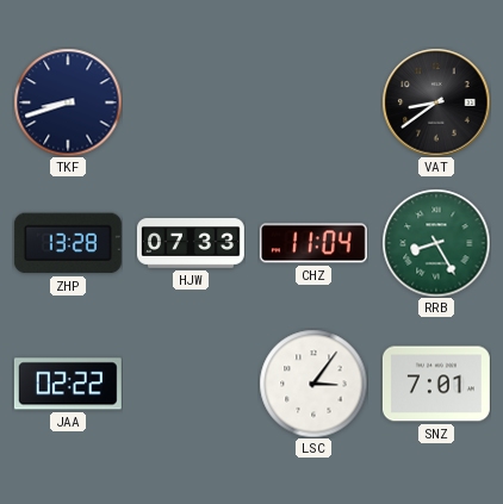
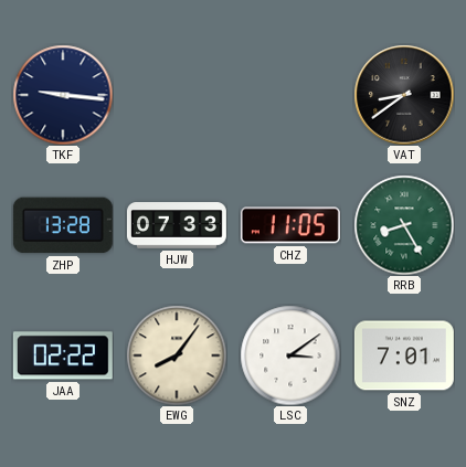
TKF: 8:42 -> 9:16 (63, 95)
CHZ: 11:04 -> 11:05 (290, 225)
EWG: none -> 8:06 (177, 355)
LSC: 3:06 -> 3:09 (290, 355)
